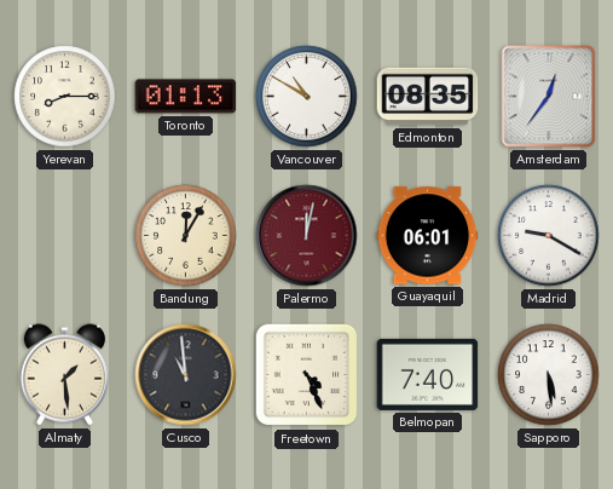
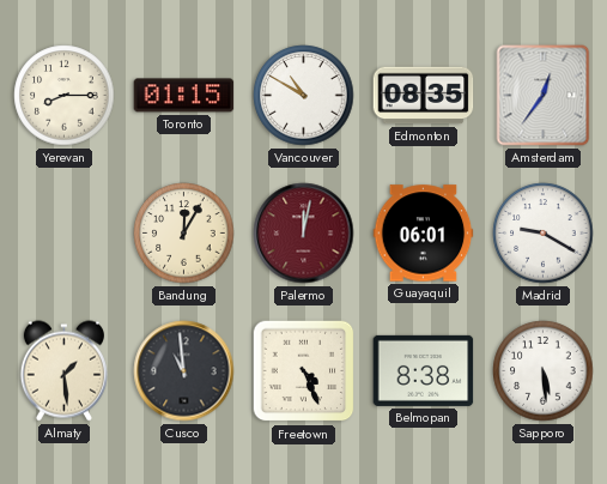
Toronto: 01:13 -> 01:15 (184, 96)
Belmopan: 7:40 -> 8:38 (424, 370)
